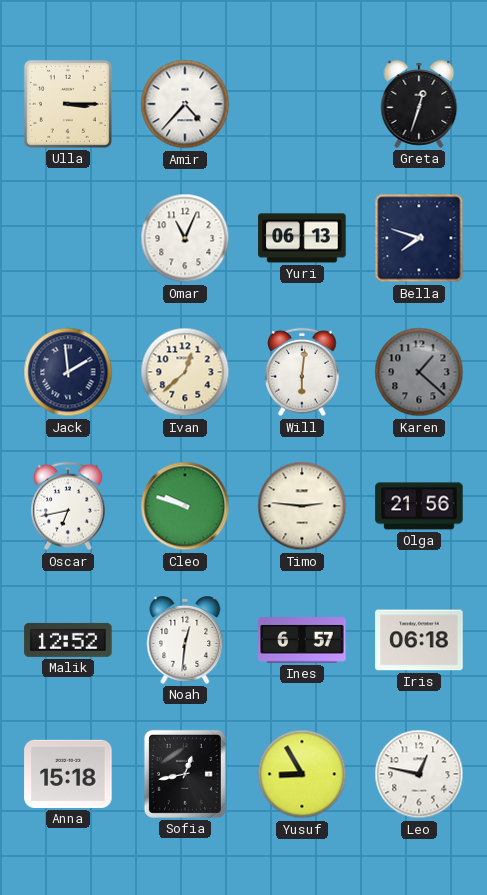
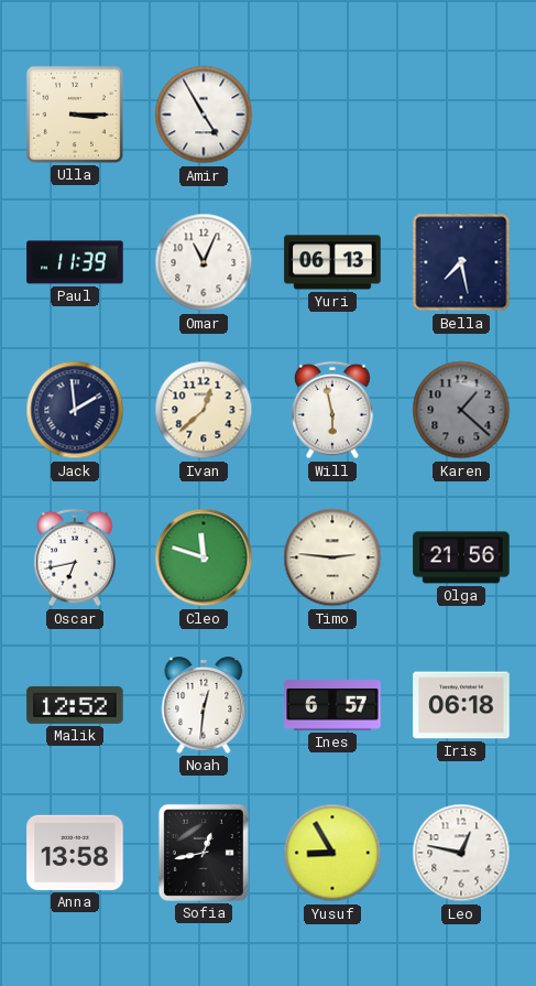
Amir: 4:37 -> 4:55 (204, 115)
Greta: 12:33 -> none (419, 104)
Paul: none -> 11:39 (75, 262)
Bella: 7:48 -> 7:28 (461, 262)
Will: 6:01 -> 5:58 (332, 410)
Cleo: 9:48 -> 11:48 (204, 557)
Anna: 15:18 -> 13:58 (75, 853)
